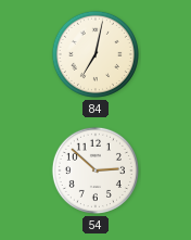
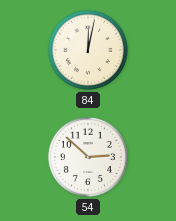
84: 7:02 -> 12:02 (88, 50)
